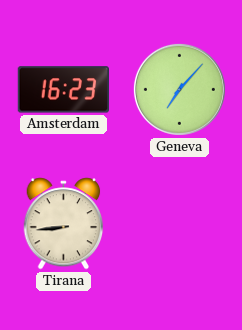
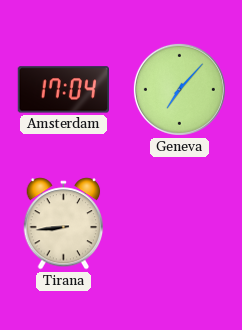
Amsterdam: 16:23 -> 17:04 (63, 90)
